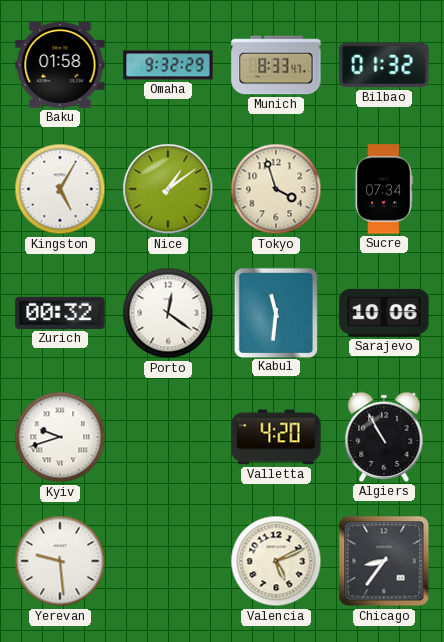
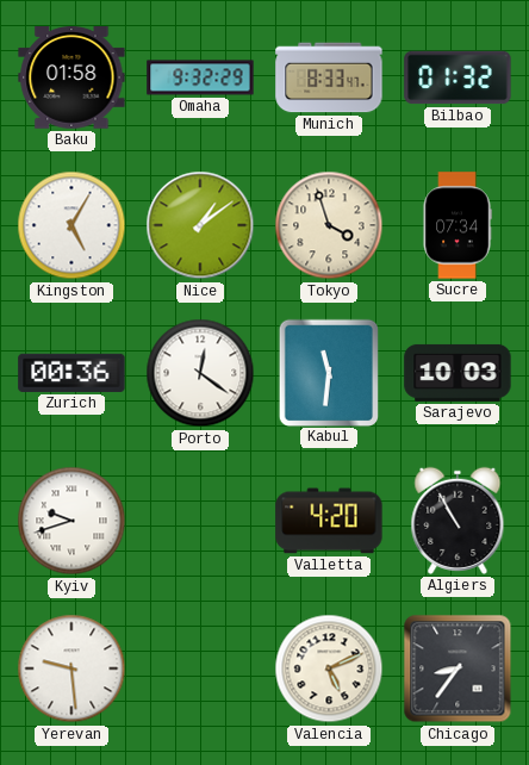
Zurich: 00:32 -> 00:36 (71, 373)
Sarajevo: 10:06 -> 10:03 (458, 373)
